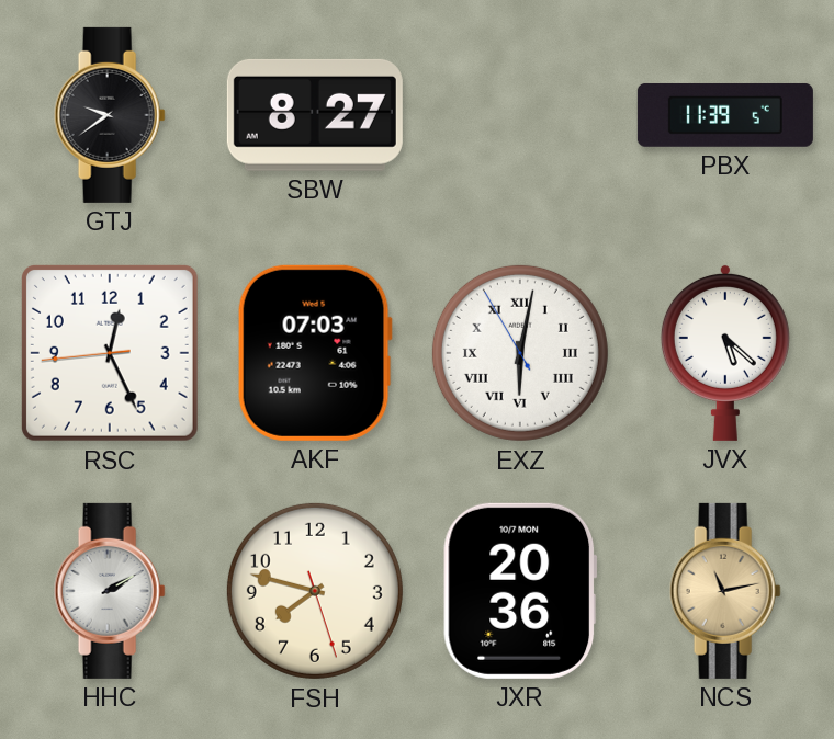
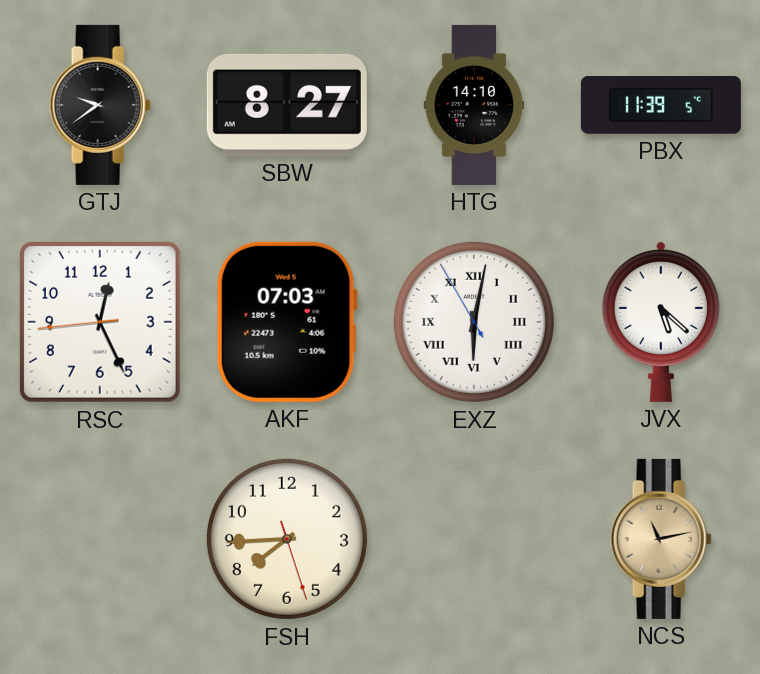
HTG: none -> 14:10 (474, 105)
HHC: 2:10 -> none (110, 591)
FSH: 7:47 -> 7:44 (287, 539)
JXR: 20:36 -> none (520, 591)
